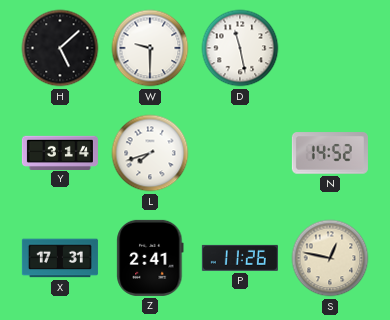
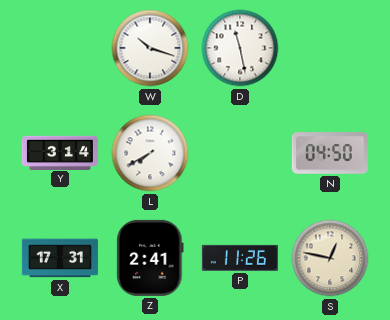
H: 5:08 -> none (60, 48)
W: 9:30 -> 10:18 (150, 48)
L: 7:42 -> 7:40 (150, 153)
N: 14:52 -> 04:50 (330, 153)
